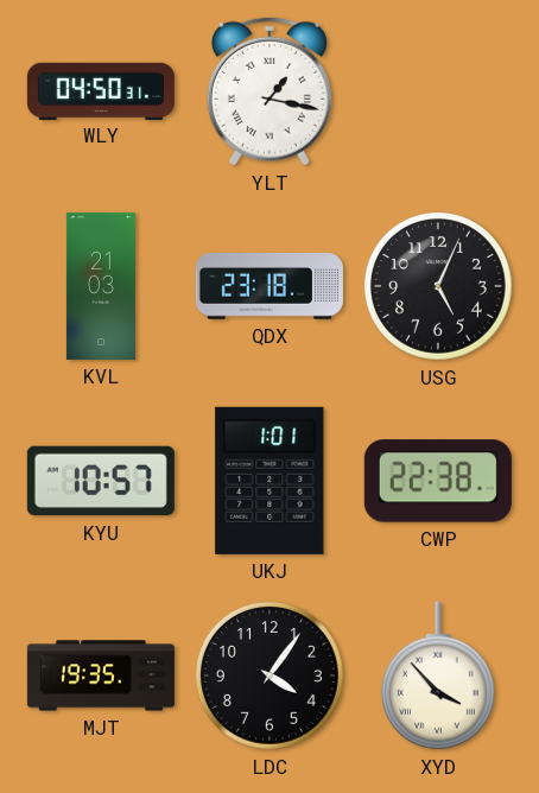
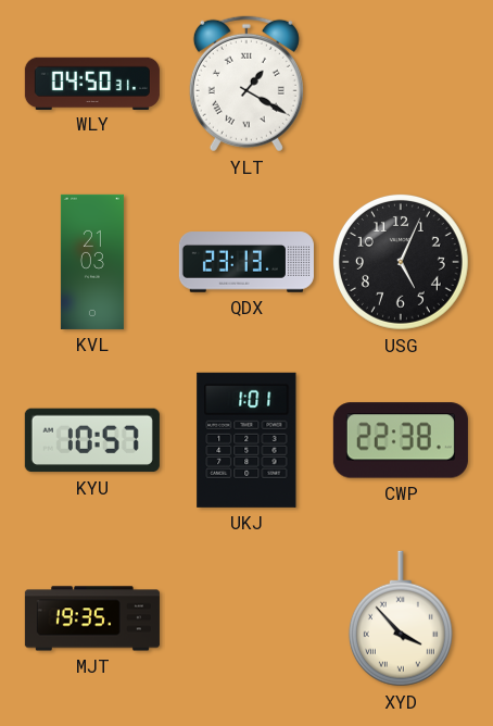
YLT: 1:17 -> 1:20 (246, 84)
QDX: 23:18 -> 23:13 (246, 262)
LDC: 4:06 -> none (269, 675)
